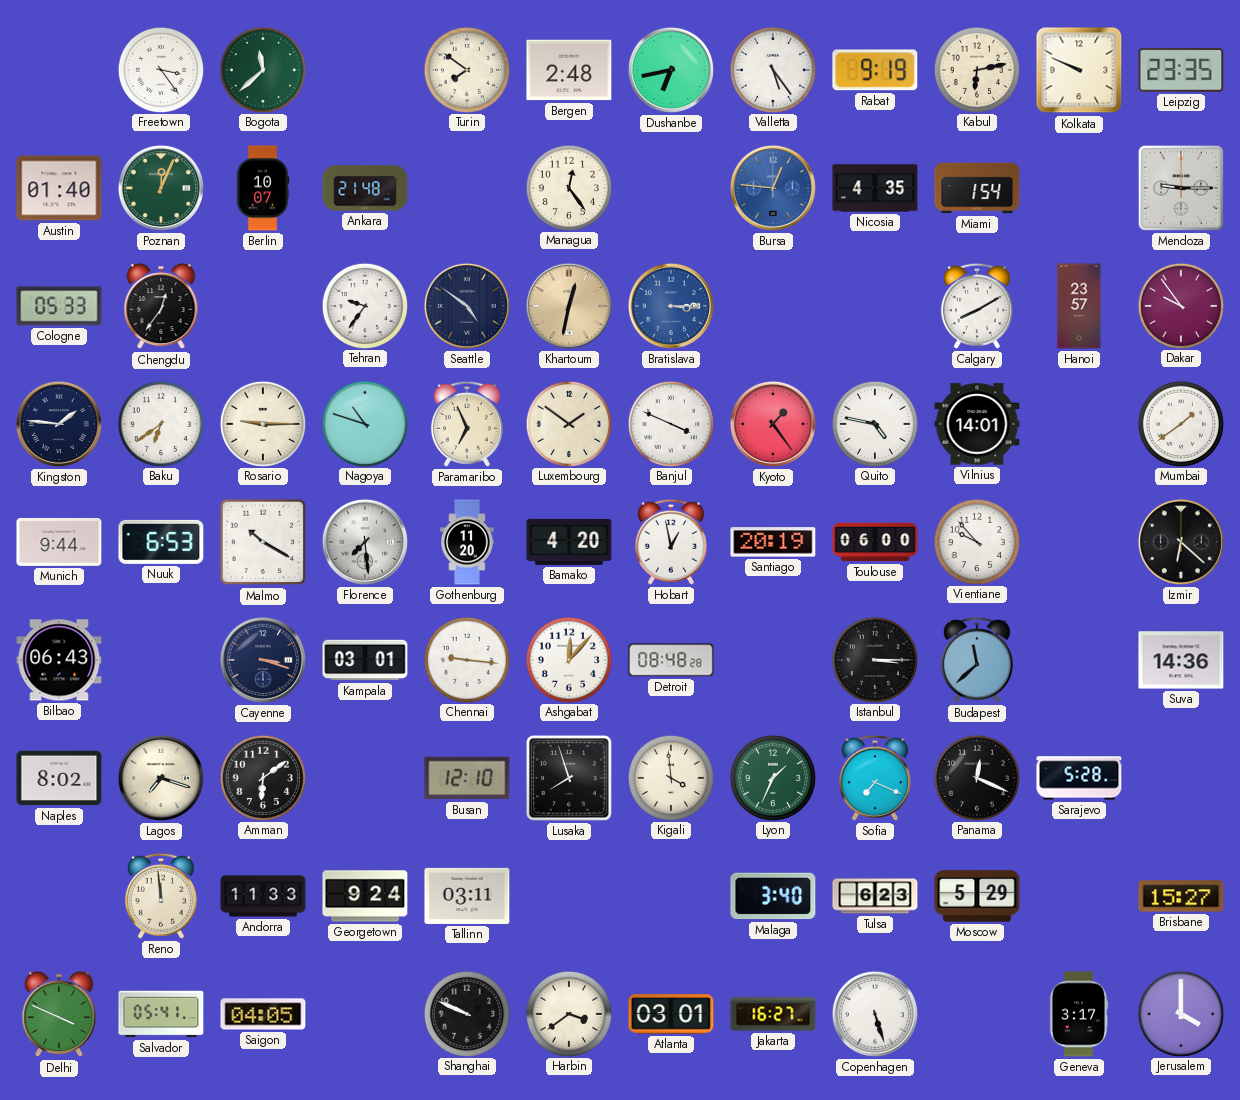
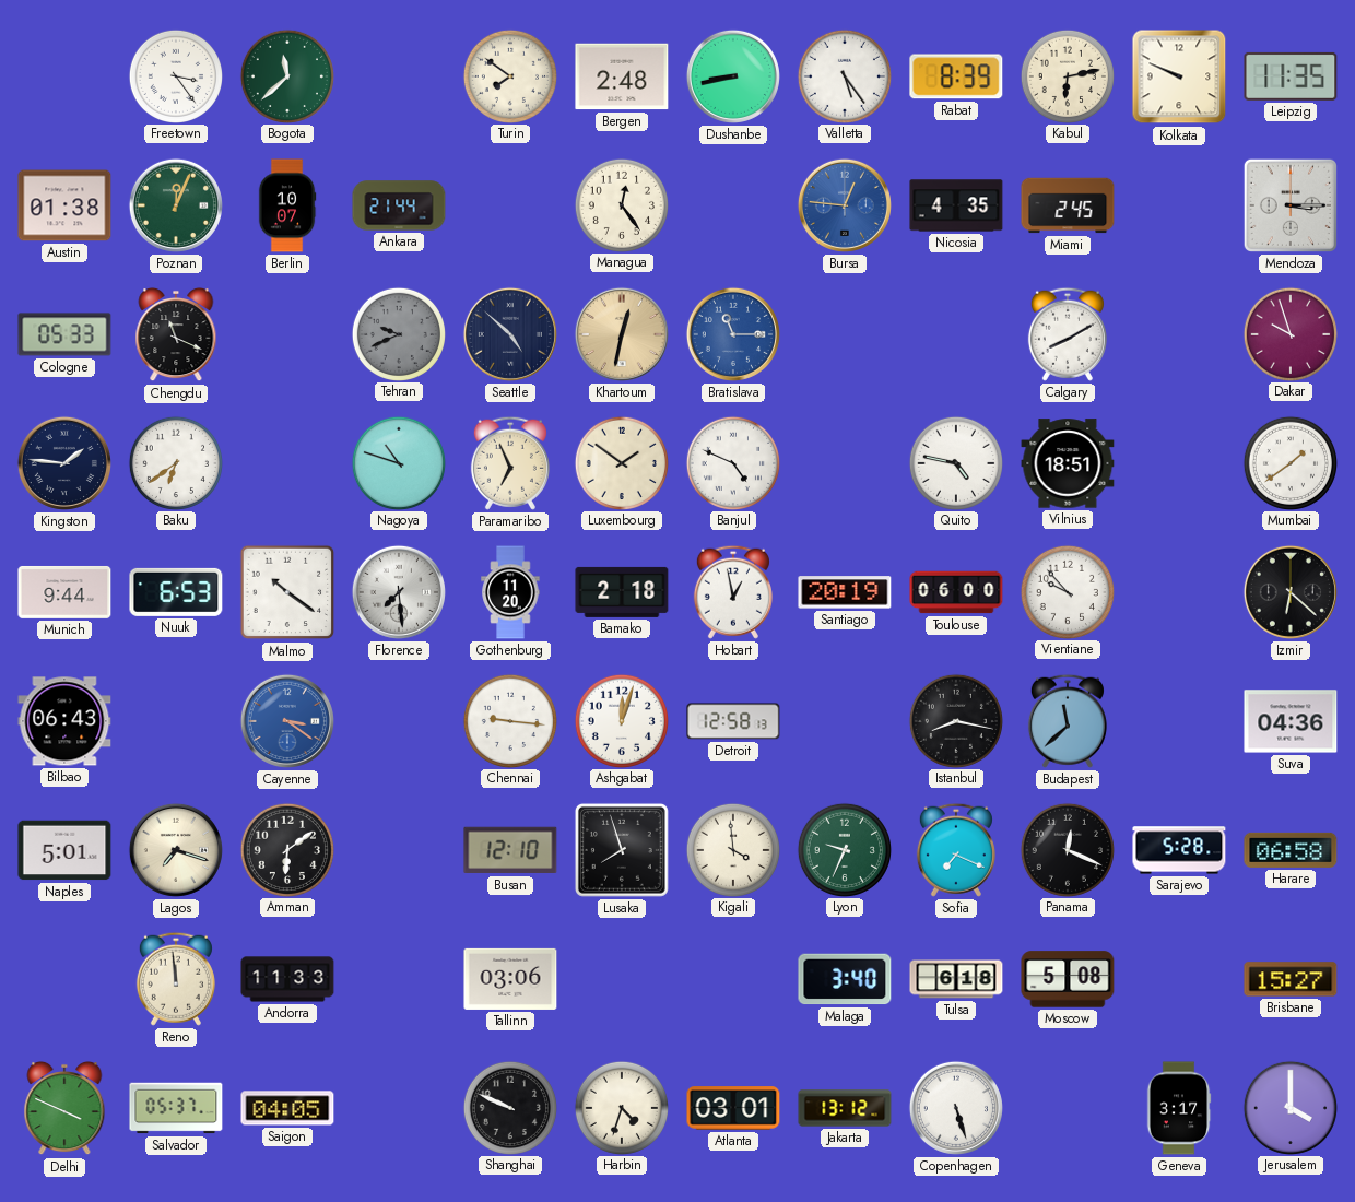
Dushanbe: 6:43 -> 8:43 (733, 76)
Rabat: 9:19 -> 8:39 (956, 76)
Leipzig: 23:35 -> 11:35 (1291, 76)
Austin: 01:40 -> 01:38 (64, 205)
Ankara: 21:48 -> 21:44 (399, 205)
Miami: 1:54 -> 2:45 (1068, 205)
Mendoza: 9:15 -> 3:15 (1291, 205)
Chengdu: 12:36 -> 11:19 (176, 334)
Tehran: 9:36 -> 9:41 (398, 333)
Tehran dial: white -> grey (398, 333)
Seattle: 4:51 -> 4:52 (510, 334)
Bratislava: 3:15 -> 11:15 (733, 334)
Hanoi: 23:57 -> none (1079, 306)
Dakar: 9:54 -> 9:57 (1289, 333)
Rosario: 9:15 -> none (262, 423)
Banjul: 3:49 -> 4:49 (732, 462)
Kyoto: 1:24 -> none (773, 424)
Vilnius: 14:01 -> 18:51 (1068, 463)
Malmo: 10:20 -> 10:21 (287, 592)
Bamako: 4:20 -> 2:18 (622, 592)
Cayenne: 3:18 -> 3:21 (287, 721)
Cayenne dial: navy -> blue (287, 721)
Kampala: 03:01 -> none (365, 660)
Ashgabat: 12:07 -> 12:03 (621, 720)
Detroit: 08:48 -> 12:58 (733, 721)
Istanbul: 3:15 -> 8:17 (955, 720)
Suva: 14:36 -> 04:36 (1291, 721)
Naples: 8:02 -> 5:01 (64, 850)
Lyon: 1:34 -> 9:34 (844, 849)
Harare: none -> 06:58 (1291, 850)
Georgetown: 9:24 -> none (365, 896)
Tallinn: 03:11 -> 03:06 (510, 979)
Tulsa: 6:23 -> 6:18 (956, 979)
Moscow: 5:29 -> 5:08 (1068, 979)
Salvador: 05:41 -> 05:37 (176, 1108)
Harbin: 3:39 -> 4:33 (621, 1107)
Jakarta: 16:27 -> 13:12 (845, 1108)
